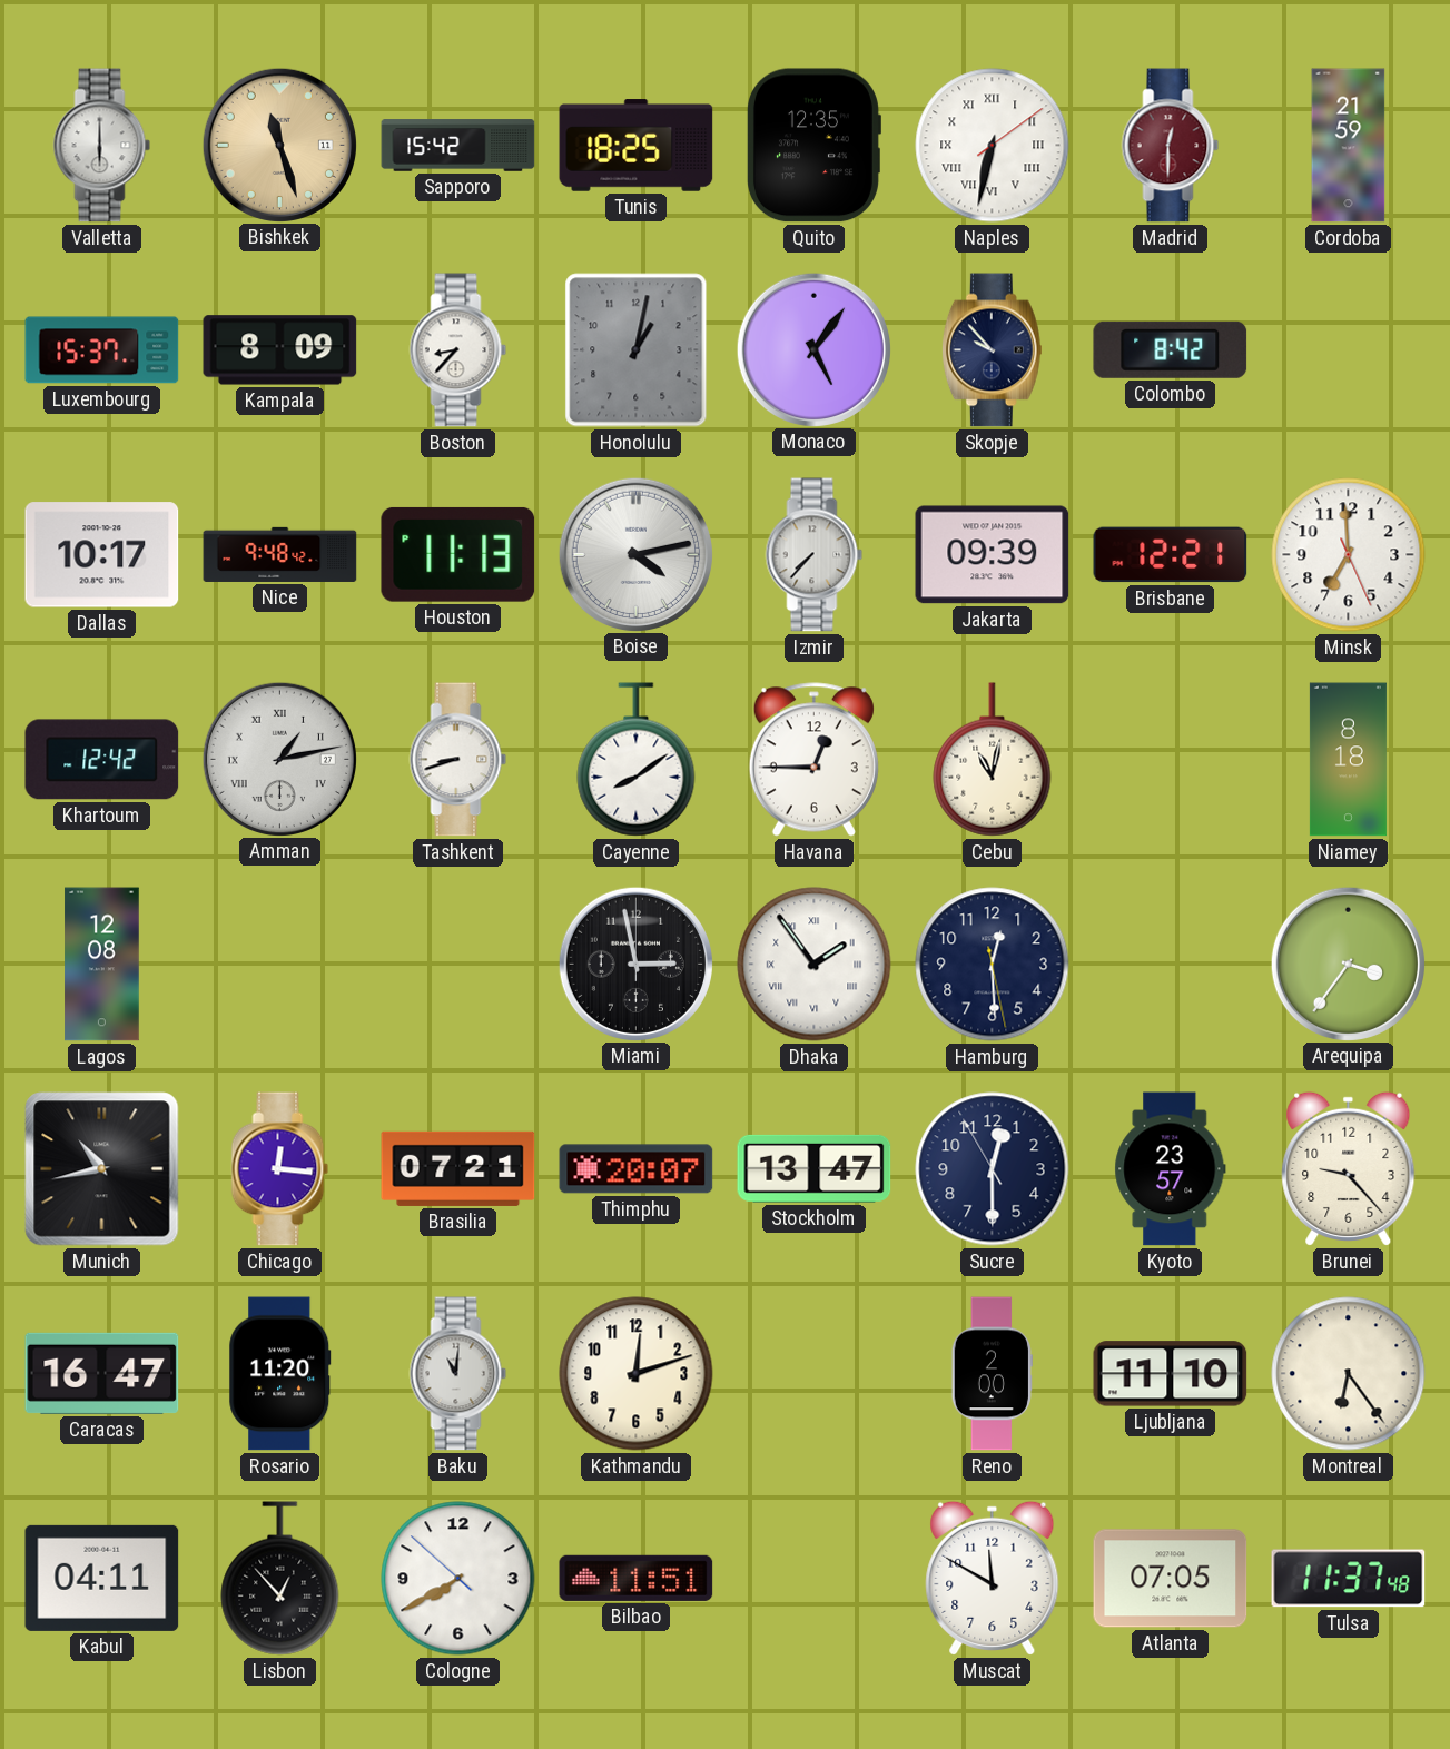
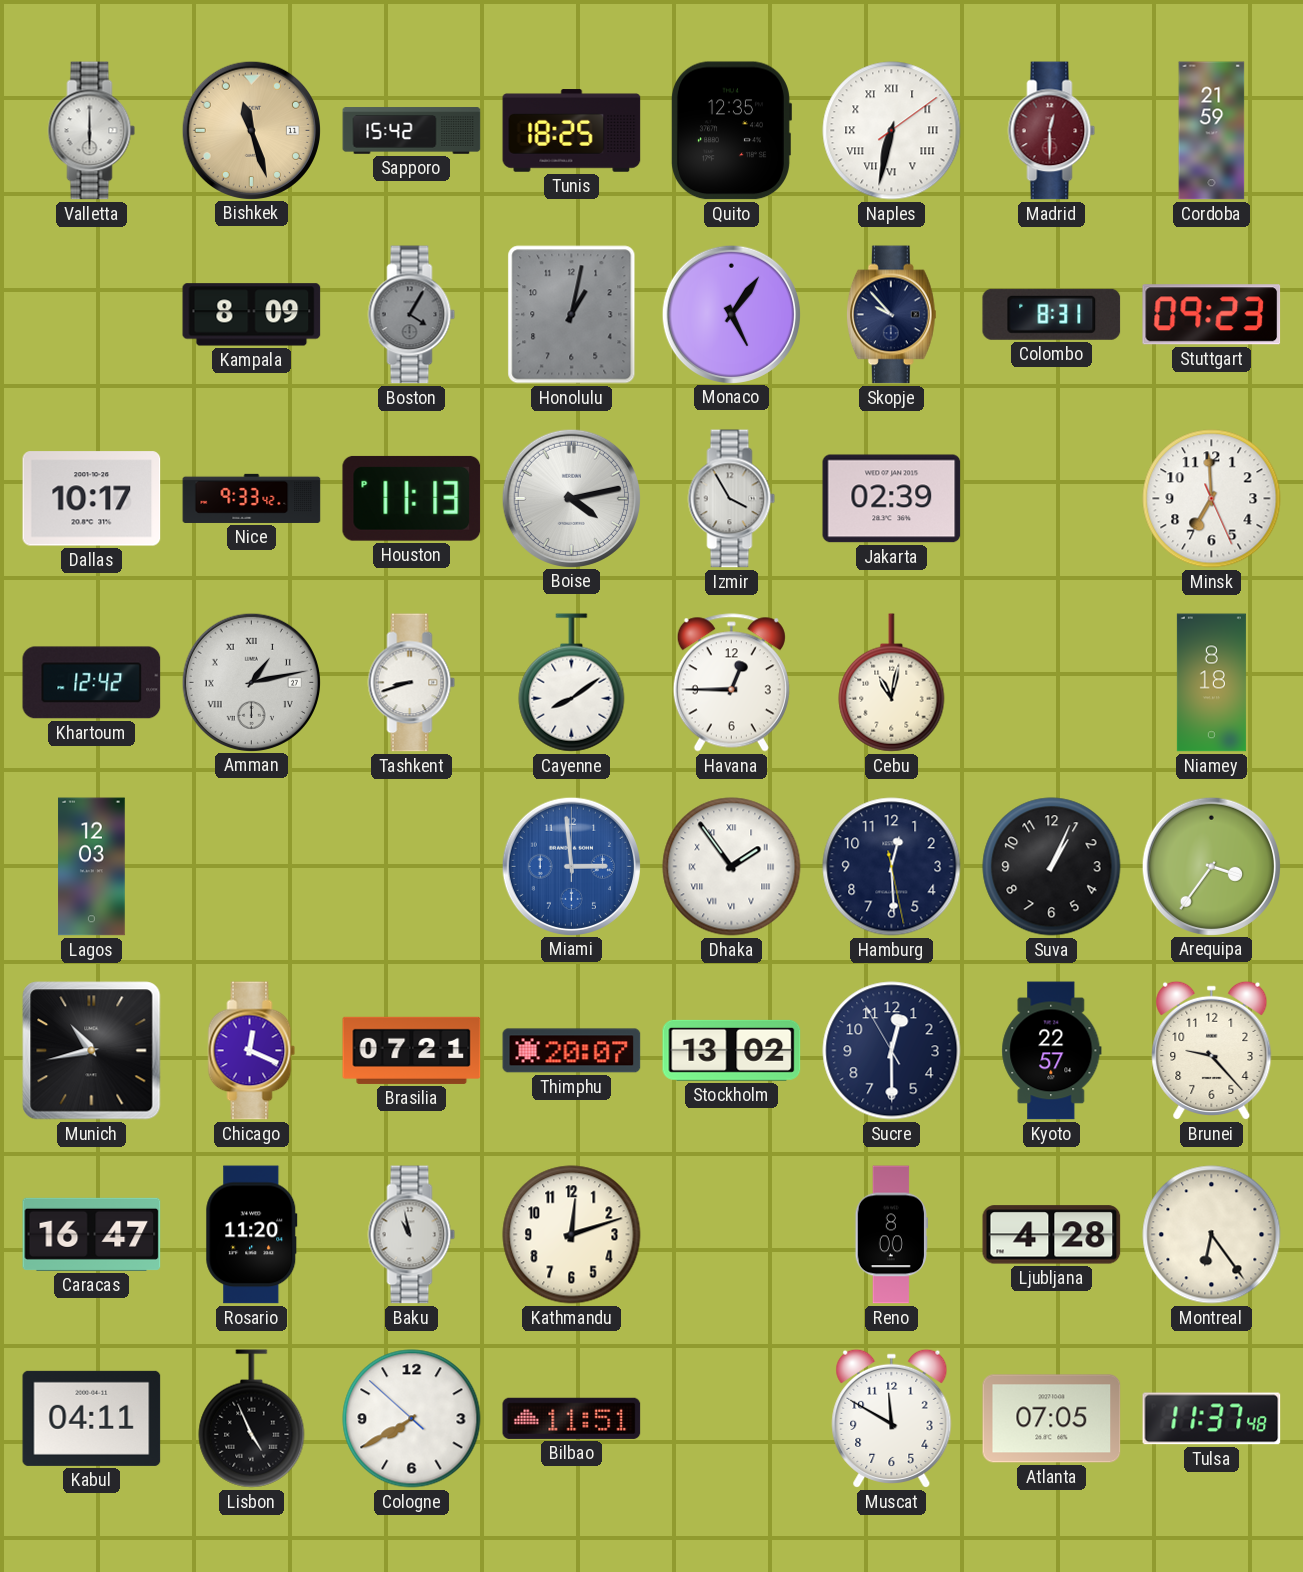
Luxembourg: 15:37 -> none (102, 350)
Boston: 8:37 -> 4:05 (412, 315)
Boston dial: white -> grey (412, 315)
Colombo: 8:42 -> 8:31 (1052, 314)
Stuttgart: none -> 09:23 (1212, 315)
Nice: 9:48 -> 9:33 (252, 498)
Izmir: 7:37 -> 3:55 (732, 499)
Jakarta: 09:39 -> 02:39 (892, 499)
Brisbane: 12:21 -> none (1171, 555)
Lagos: 12:08 -> 12:03 (92, 867)
Miami: 2:58 -> 2:59 (571, 866)
Miami dial: black -> blue (571, 866)
Suva: none -> 1:04 (1052, 867)
Chicago: 12:16 -> 12:19 (252, 1051)
Stockholm: 13:47 -> 13:02 (732, 1050)
Kyoto: 23:57 -> 22:57 (1052, 1051)
Baku: 11:01 -> 10:58 (412, 1235)
Reno: 2:00 -> 8:00 (891, 1235)
Ljubljana: 11:10 -> 4:28 (1052, 1235)
Lisbon: 12:53 -> 4:56 (252, 1419)
